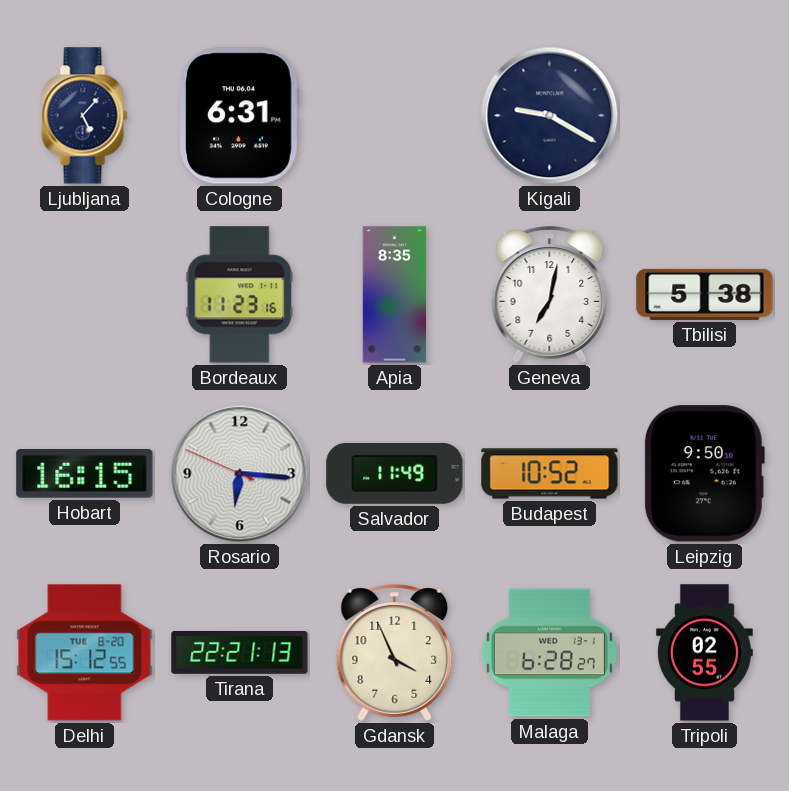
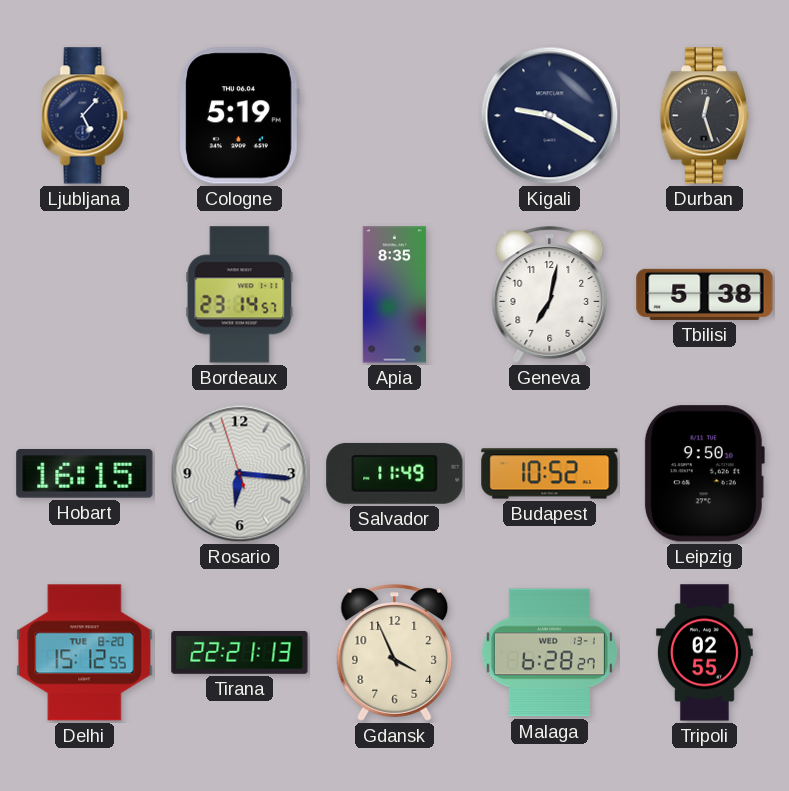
Cologne: 6:31 -> 5:19 (239, 116)
Durban: none -> 12:27 (704, 116)
Bordeaux: 11:23 -> 23:14 (240, 295)
Rosario: 6:15:49 -> 6:15:57 (240, 474)
